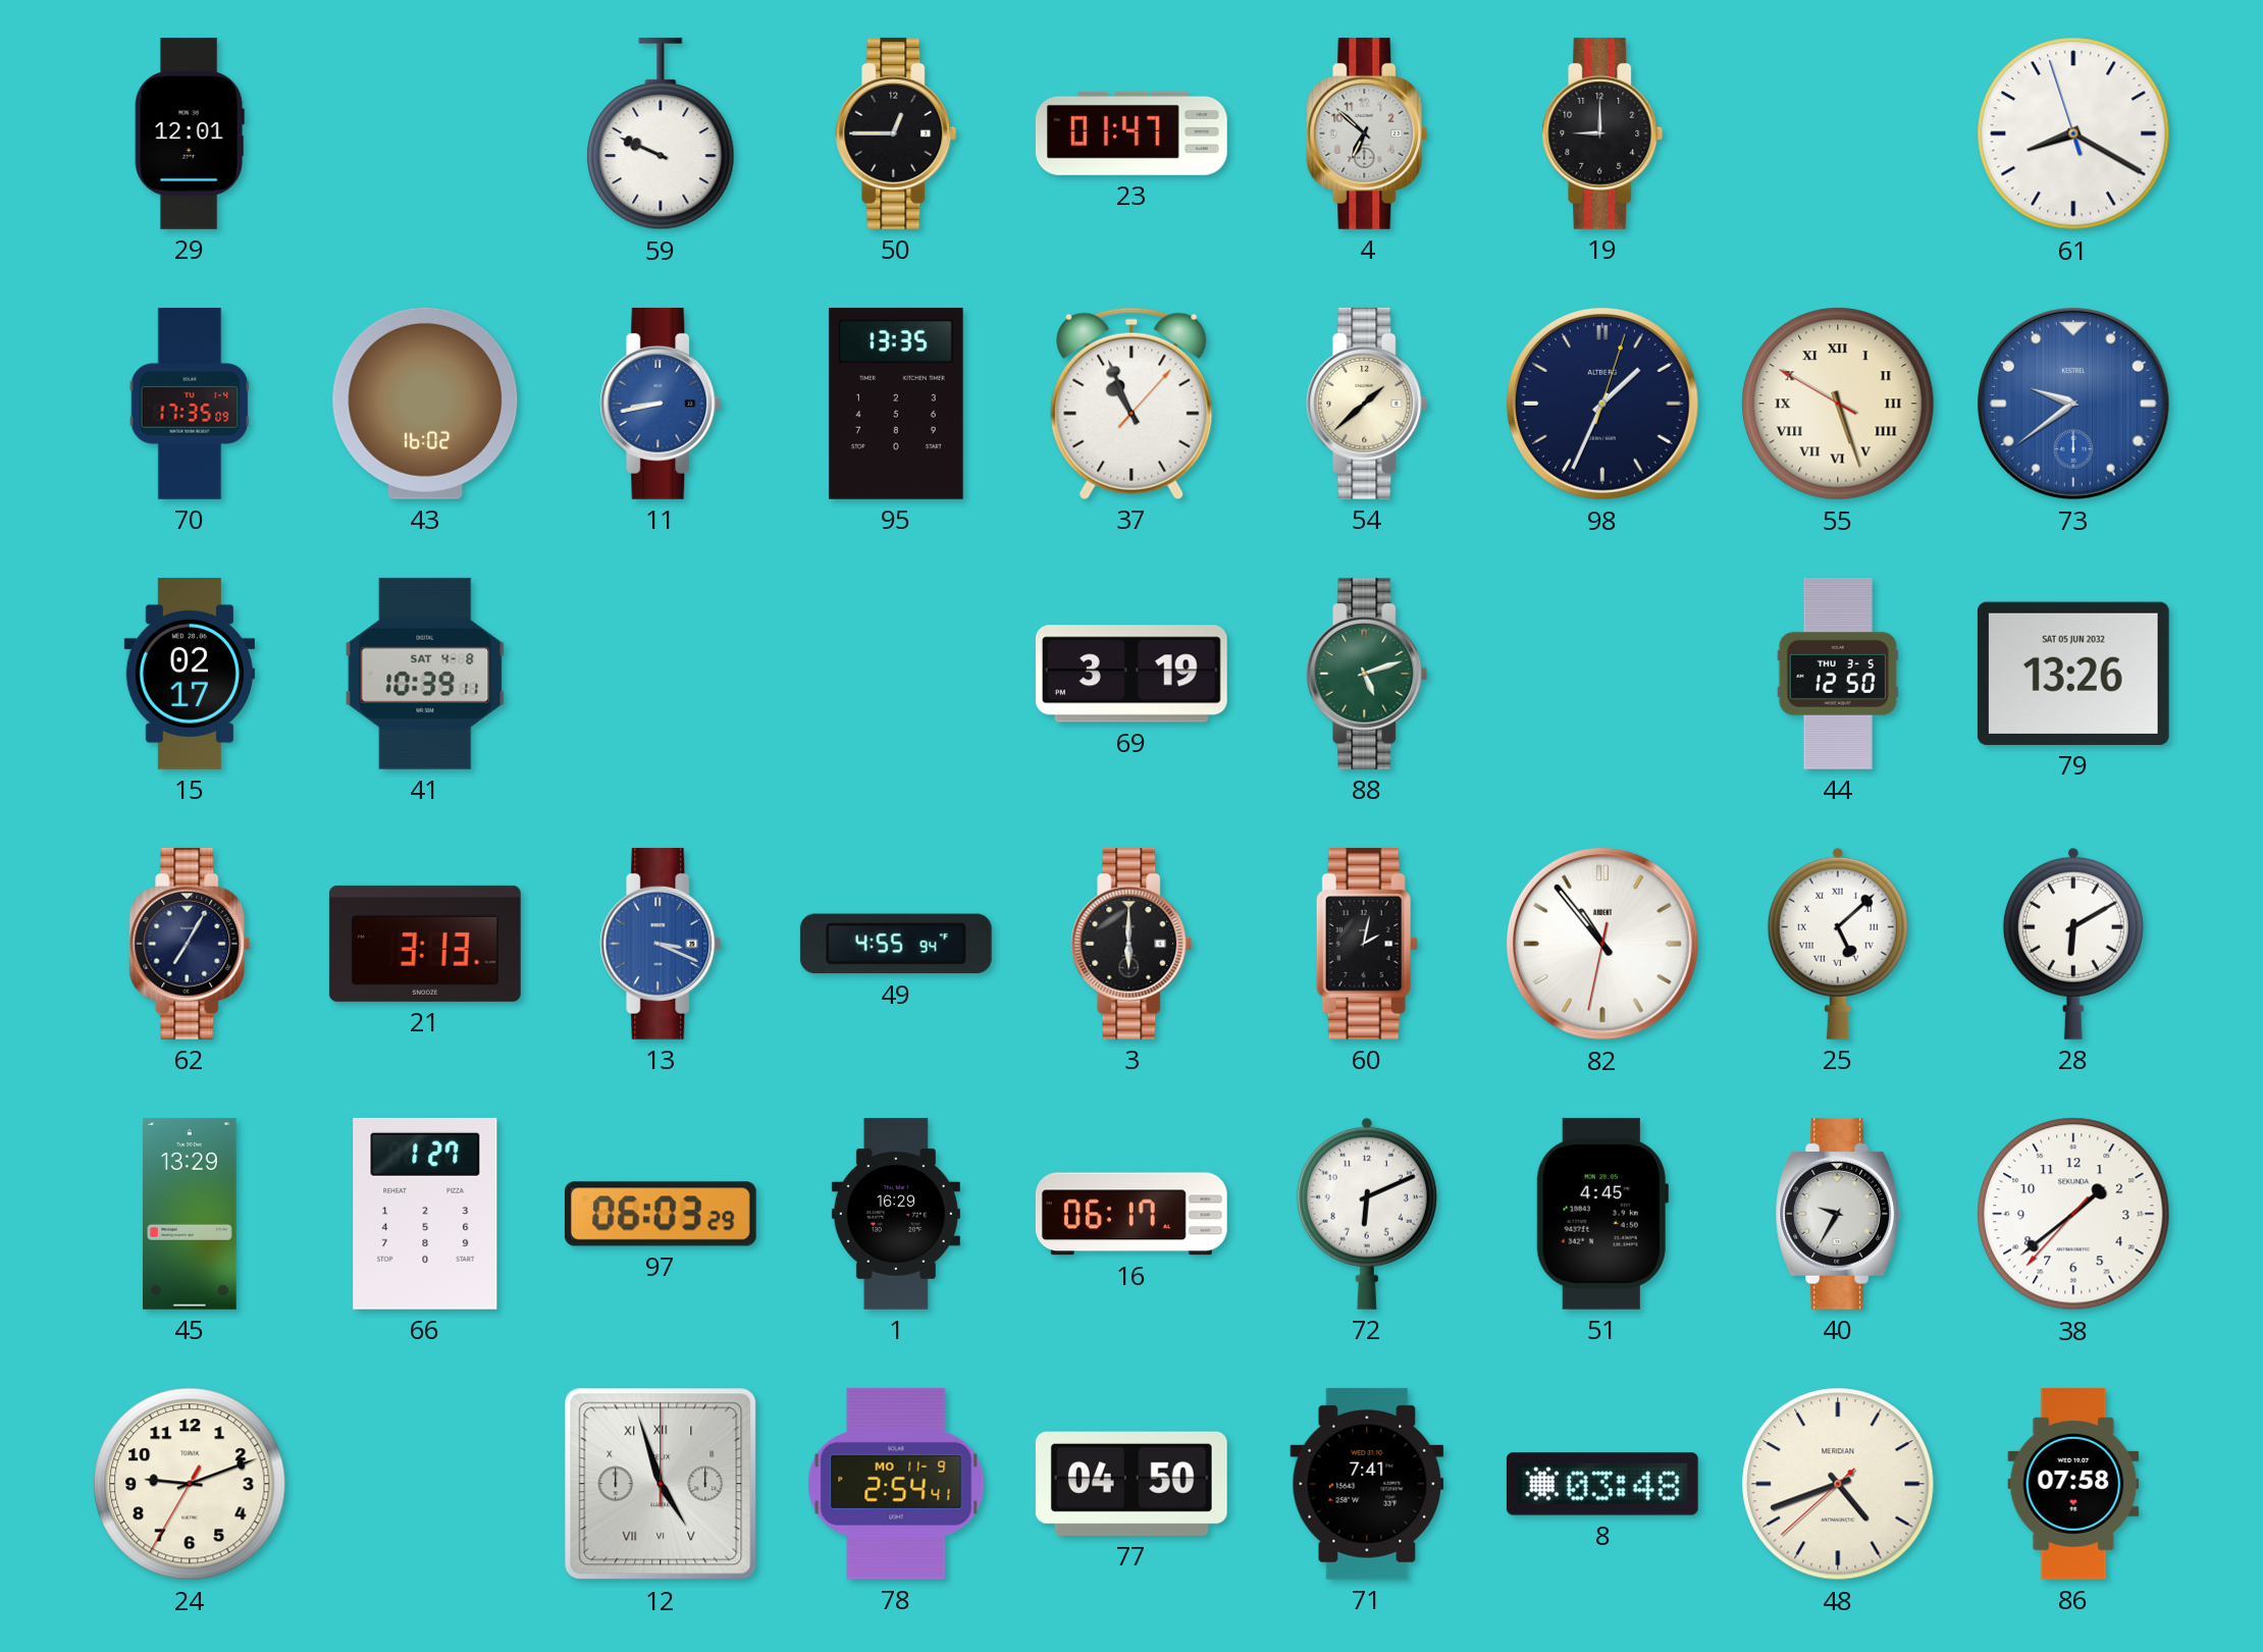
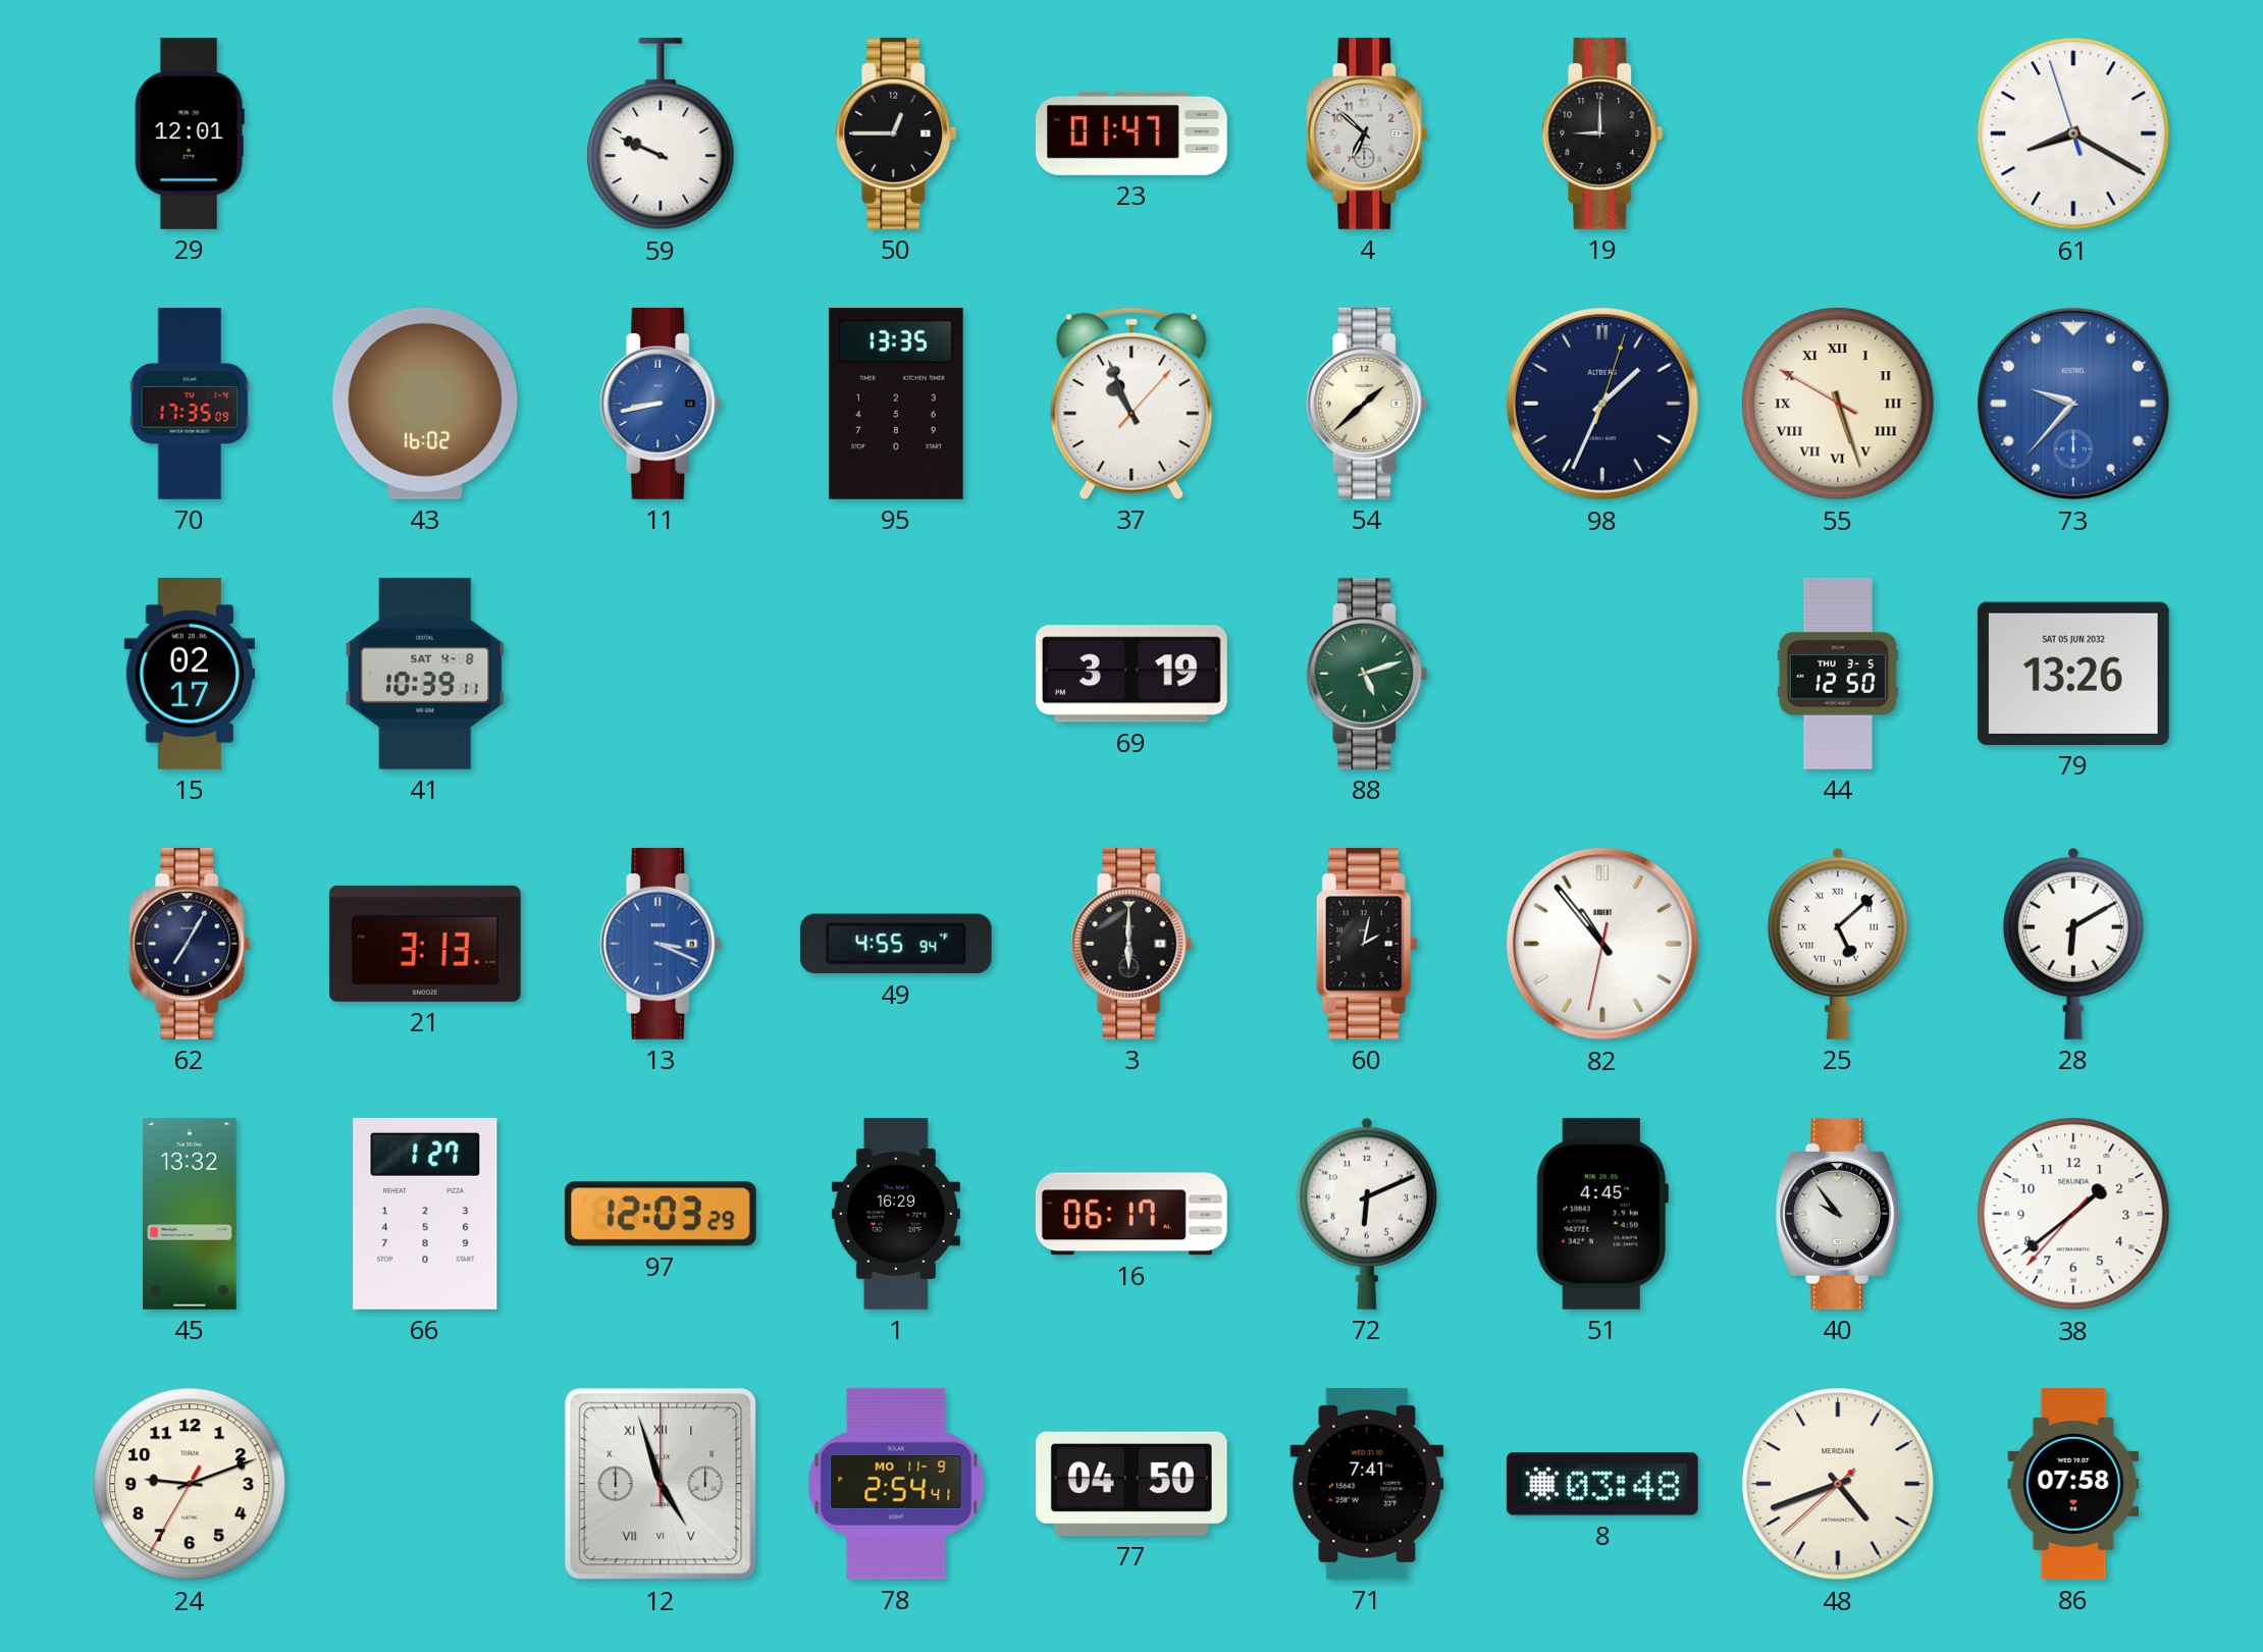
73: 9:39 -> 9:37 (2073, 404)
45: 13:29 -> 13:32 (190, 1214)
97: 06:03 -> 12:03 (661, 1214)
40: 9:35 -> 9:54 (1837, 1214)
